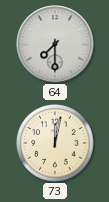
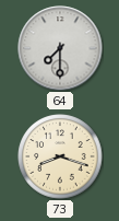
73: 12:02 -> 8:18 (60, 156)
